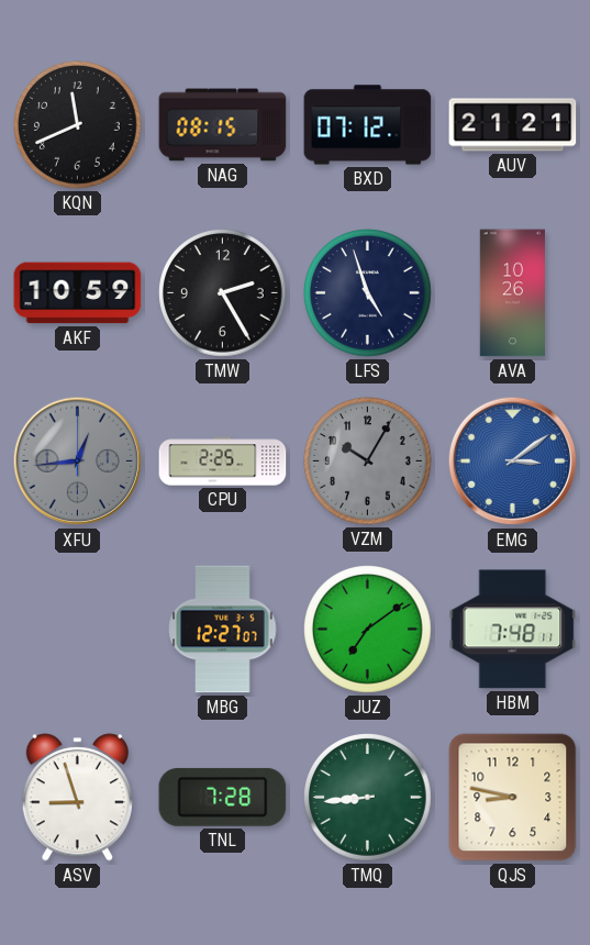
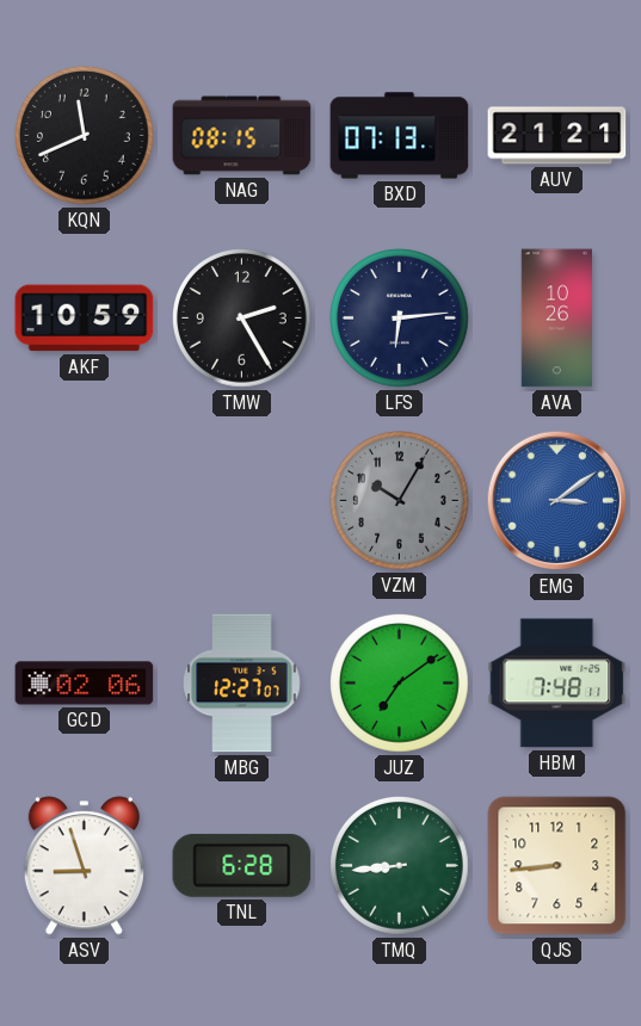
BXD: 07:12 -> 07:13 (400, 136)
LFS: 4:57 -> 6:14 (400, 319)
XFU: 12:44 -> none (78, 462)
CPU: 2:25 -> none (223, 462)
GCD: none -> 02:06 (85, 684)
TNL: 7:28 -> 6:28 (242, 865)
QJS: 8:47 -> 8:44 (557, 866)
